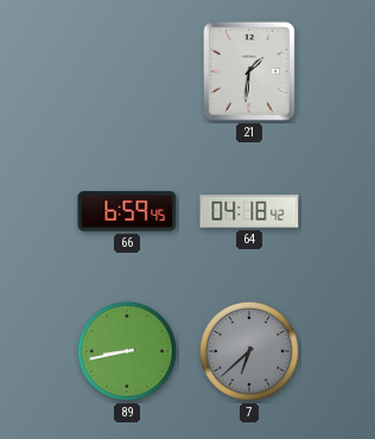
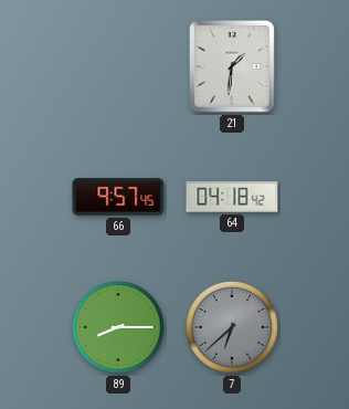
66: 6:59 -> 9:57 (118, 197)
89: 8:43 -> 8:15 (118, 327)
